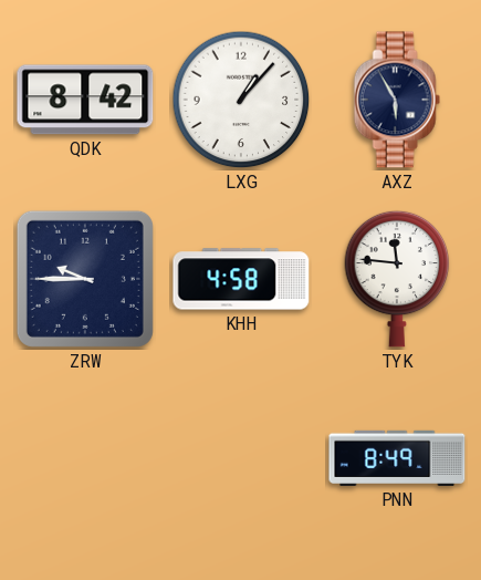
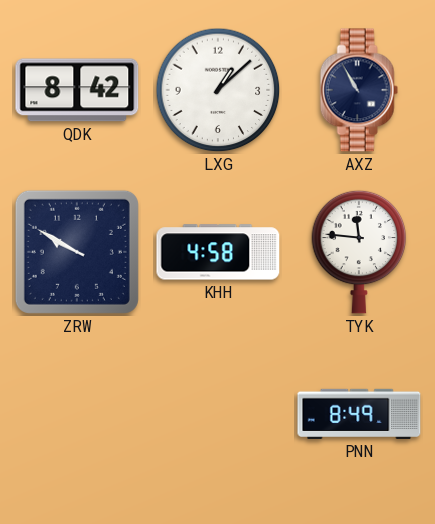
LXG: 1:07 -> 1:08 (218, 90)
AXZ: 5:55 -> 10:55 (359, 90)
ZRW: 9:45 -> 9:50 (77, 252)
